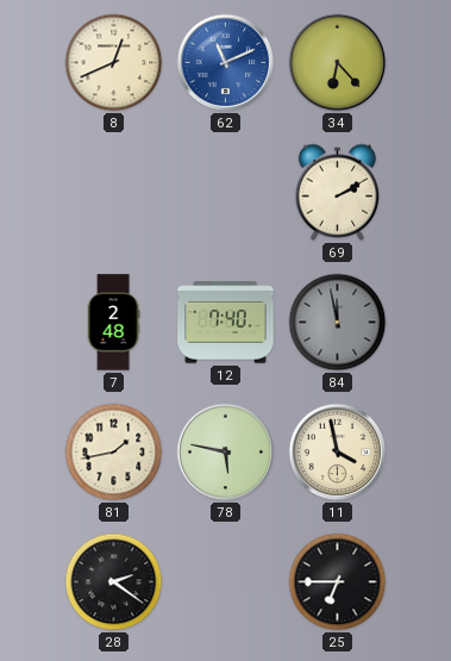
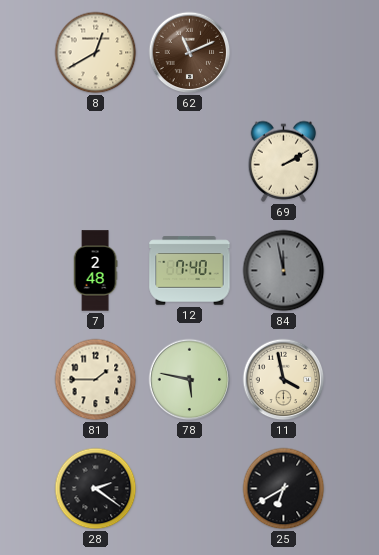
8: 12:41 -> 12:40 (96, 53)
62 dial: blue -> brown (190, 53)
34: 6:23 -> none (338, 63)
81: 1:43 -> 1:45 (96, 380)
25: 6:45 -> 6:40 (284, 489)
